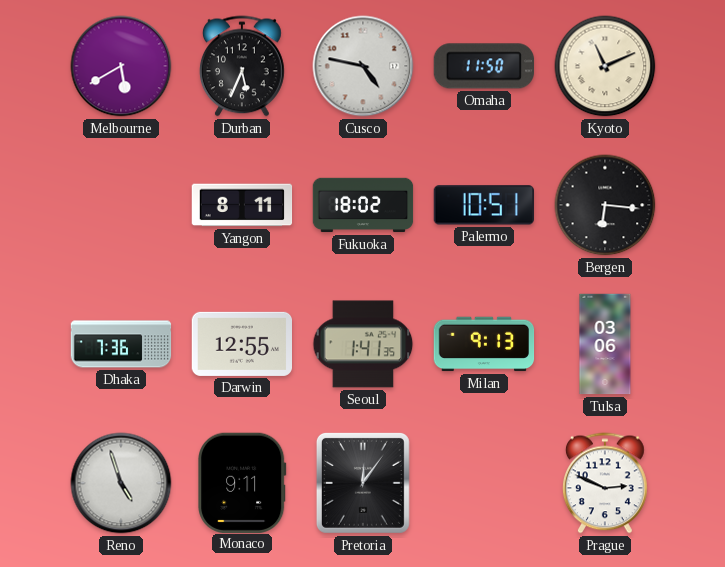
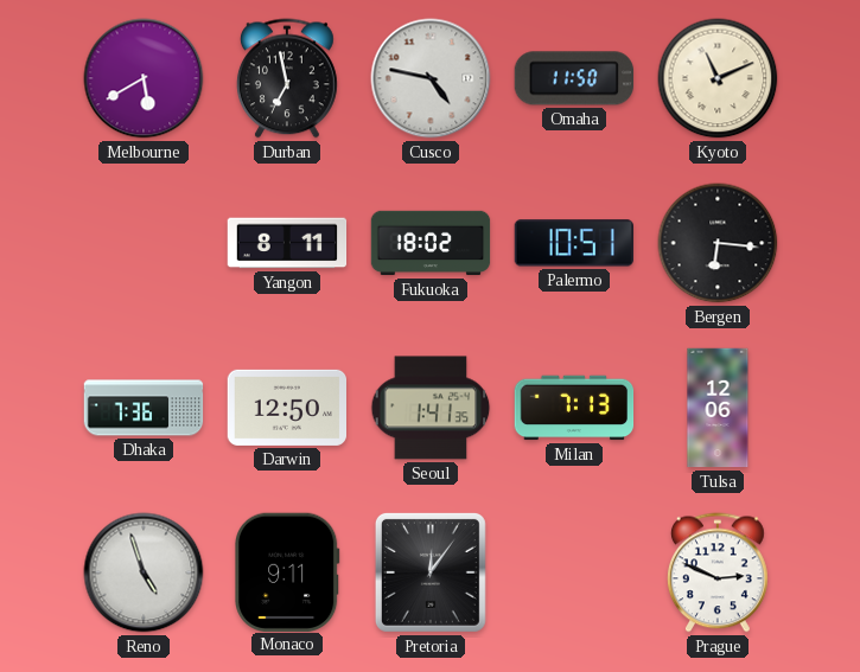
Durban: 5:34 -> 6:58 (287, 78)
Darwin: 12:55 -> 12:50 (286, 408)
Milan: 9:13 -> 7:13 (574, 408)
Tulsa: 03:06 -> 12:06 (718, 408)
